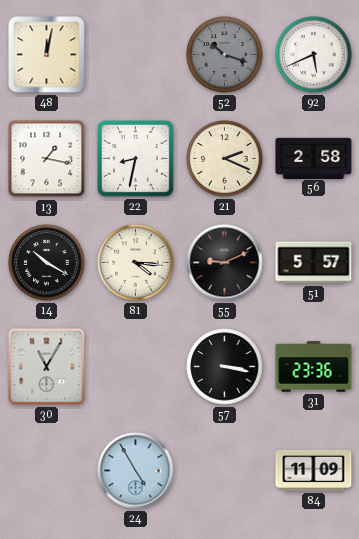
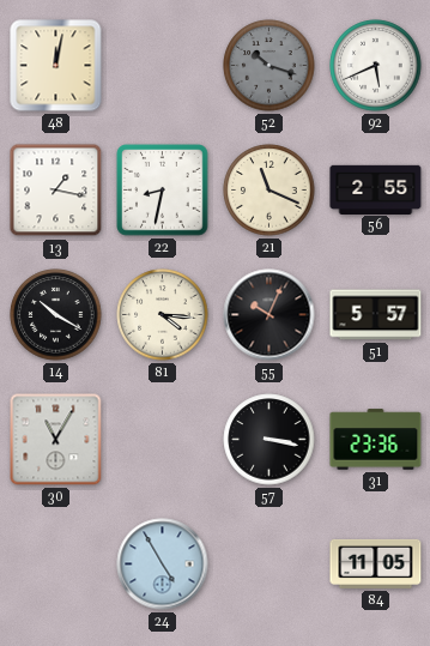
21: 2:19 -> 11:19 (269, 191)
56: 2:58 -> 2:55 (376, 189)
55: 9:11 -> 10:04 (269, 315)
84: 11:09 -> 11:05 (376, 563)
